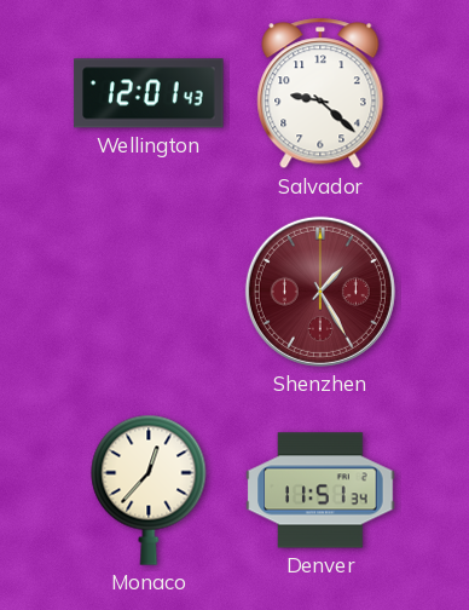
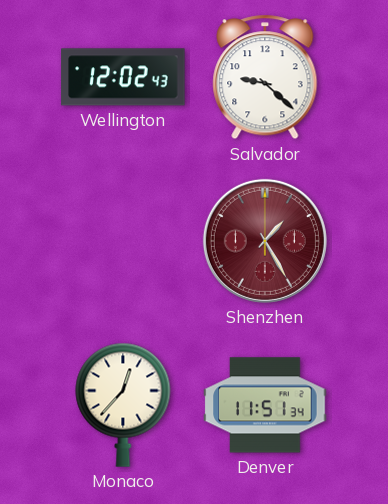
Wellington: 12:01 -> 12:02 (123, 77)
